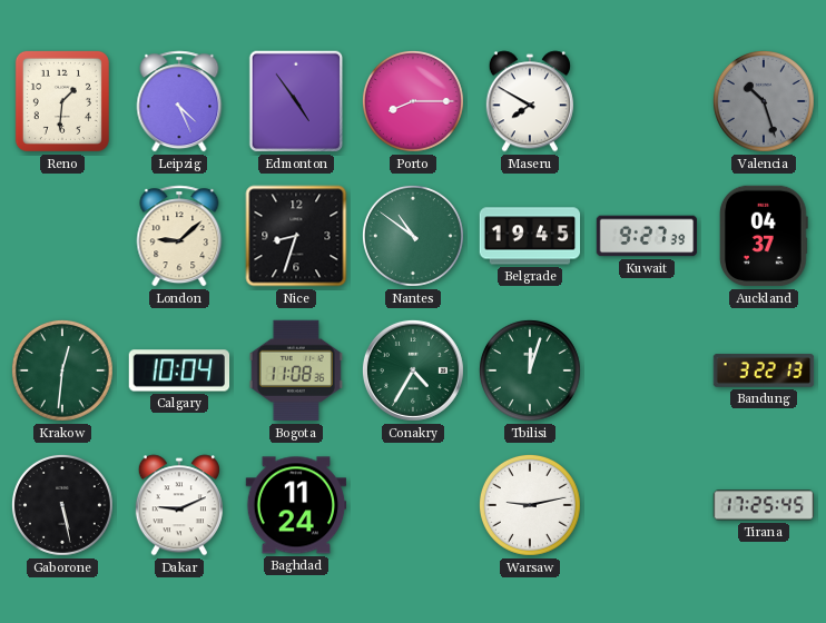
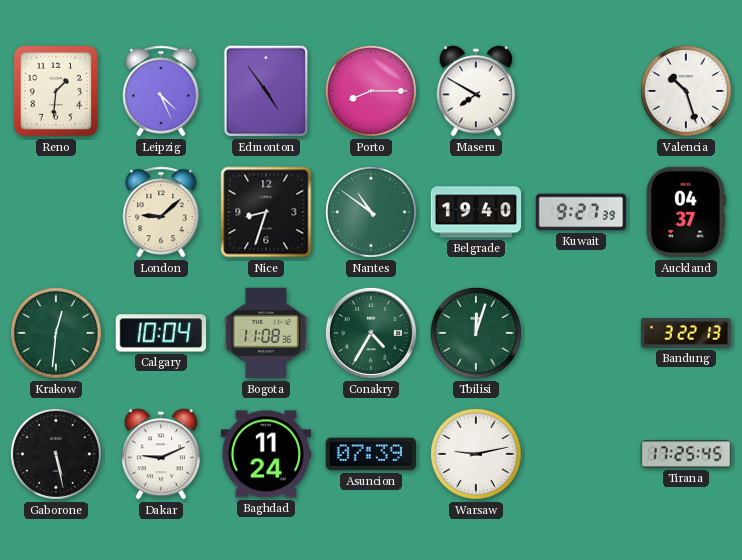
Valencia dial: grey -> white (686, 91)
Belgrade: 19:45 -> 19:40 (476, 212)
Asuncion: none -> 07:39 (370, 454)
